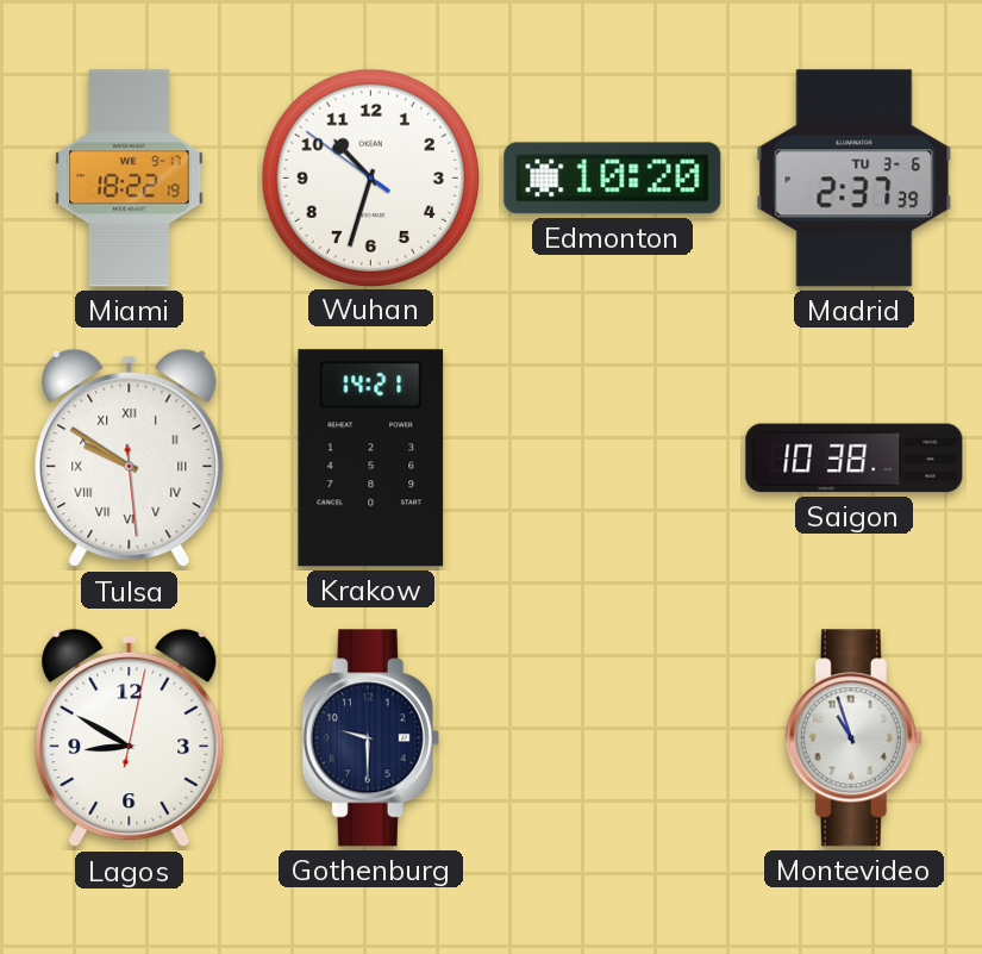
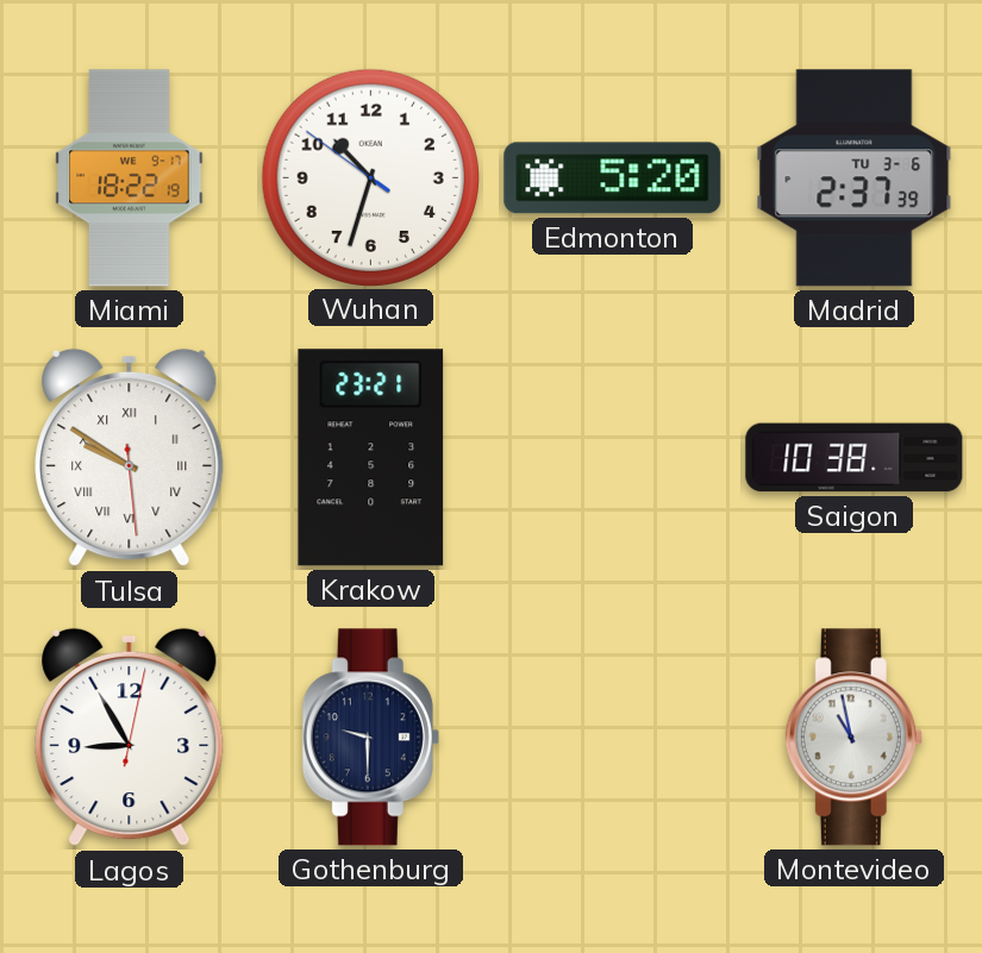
Edmonton: 10:20 -> 5:20 (613, 178)
Krakow: 14:21 -> 23:21 (371, 458)
Lagos: 8:50 -> 8:55 (130, 738)
Montevideo: 10:57 -> 10:58 (853, 738)
